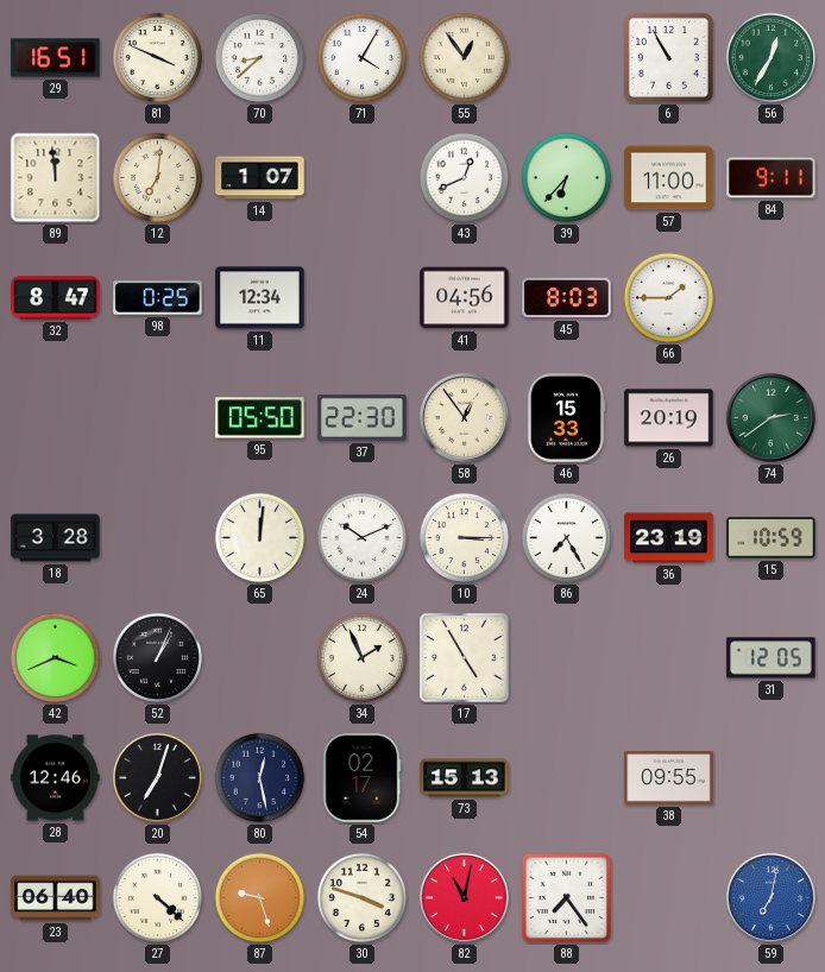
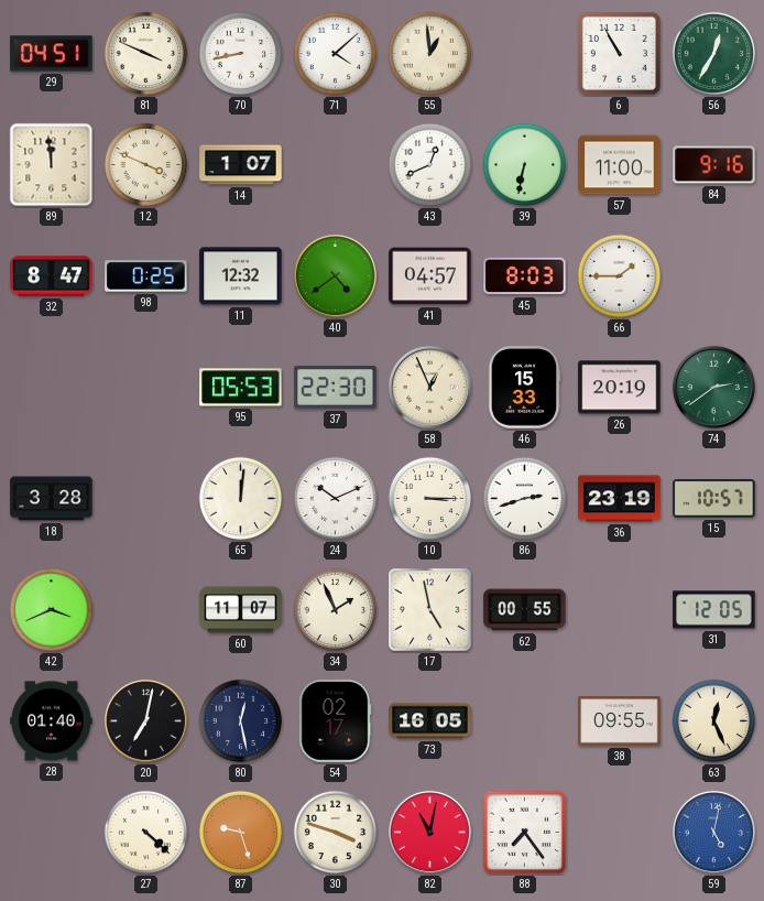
29: 16:51 -> 04:51 (52, 54)
70: 8:38 -> 8:43 (241, 54)
71: 4:05 -> 4:08 (336, 54)
55: 12:54 -> 12:59 (430, 54)
12: 7:01 -> 3:49 (146, 165)
39: 6:37 -> 6:32 (525, 165)
84: 9:11 -> 9:16 (714, 165)
11: 12:34 -> 12:32 (241, 276)
40: none -> 4:39 (335, 275)
41: 04:56 -> 04:57 (430, 276)
95: 05:50 -> 05:53 (241, 388)
58: 12:54 -> 12:56 (429, 387)
86: 7:25 -> 2:42 (525, 499)
15: 10:59 -> 10:57 (714, 499)
52: 1:04 -> none (158, 658)
60: none -> 11:07 (241, 610)
17: 4:55 -> 4:58 (430, 610)
62: none -> 00:55 (525, 610)
28: 12:46 -> 01:40 (52, 721)
20: 7:03 -> 7:02 (145, 720)
73: 15:13 -> 16:05 (430, 721)
63: none -> 12:26 (714, 721)
23: 06:40 -> none (56, 898)
59: 7:02 -> 5:02 (713, 832)
